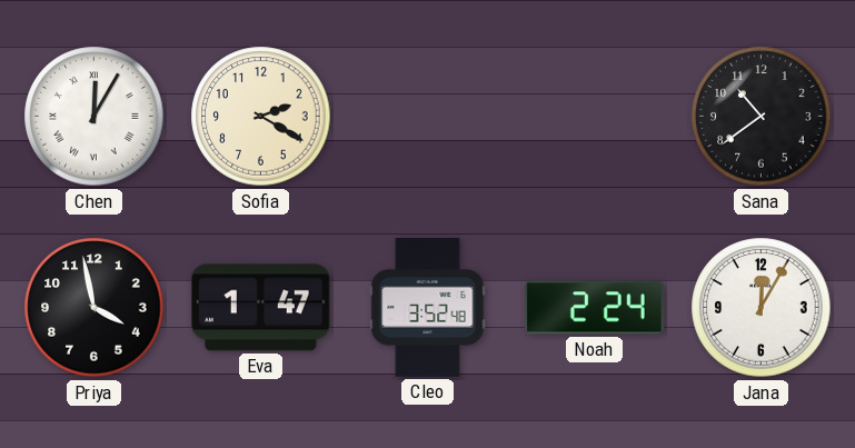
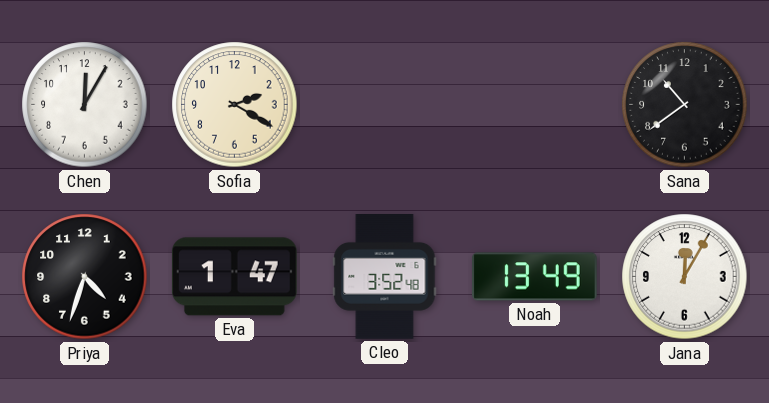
Chen numerals: Roman -> Arabic (85, 105)
Priya: 3:58 -> 4:33 (85, 277)
Noah: 2:24 -> 13:49 (534, 277)
